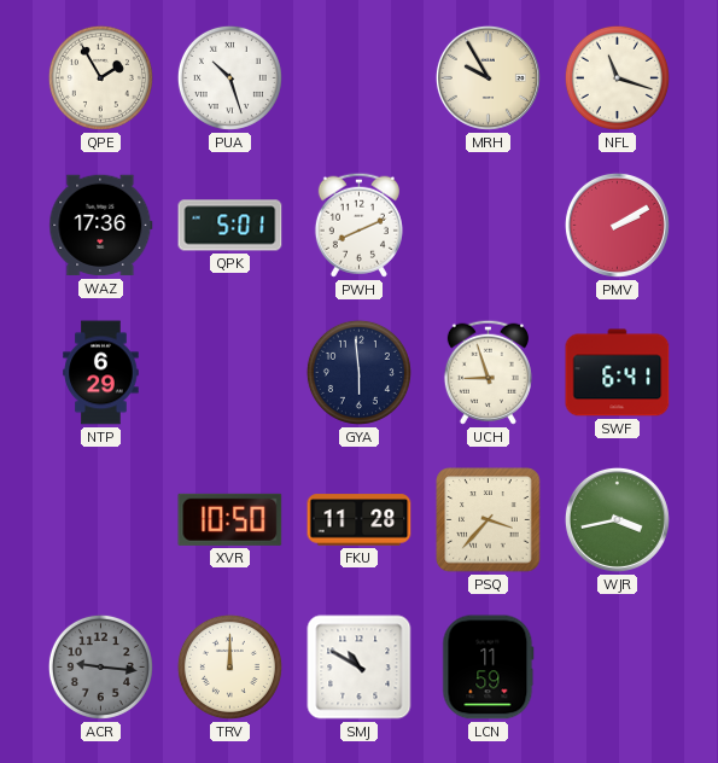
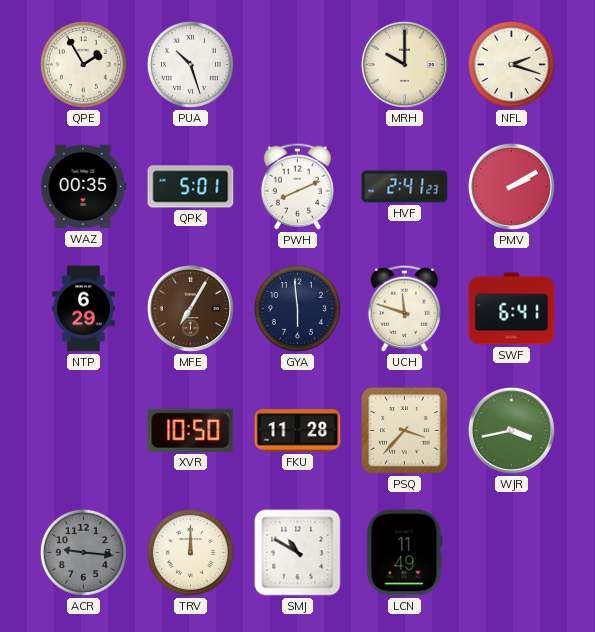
MRH: 9:55 -> 10:00 (404, 64)
NFL: 11:18 -> 2:18 (511, 64)
WAZ: 17:36 -> 00:35 (84, 187)
HVF: none -> 2:41 (405, 187)
MFE: none -> 7:05 (190, 308)
UCH: 8:57 -> 11:48 (404, 308)
LCN: 11:59 -> 11:49 (405, 553)
